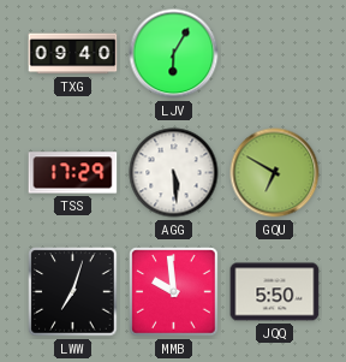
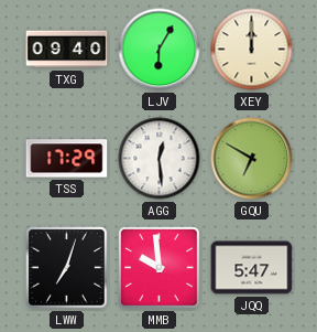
XEY: none -> 12:00 (252, 50)
AGG: 5:29 -> 12:29 (160, 159)
JQQ: 5:50 -> 5:47 (252, 268)
